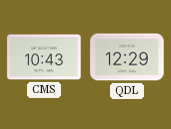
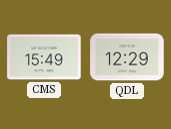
CMS: 10:43 -> 15:49 (44, 57)
